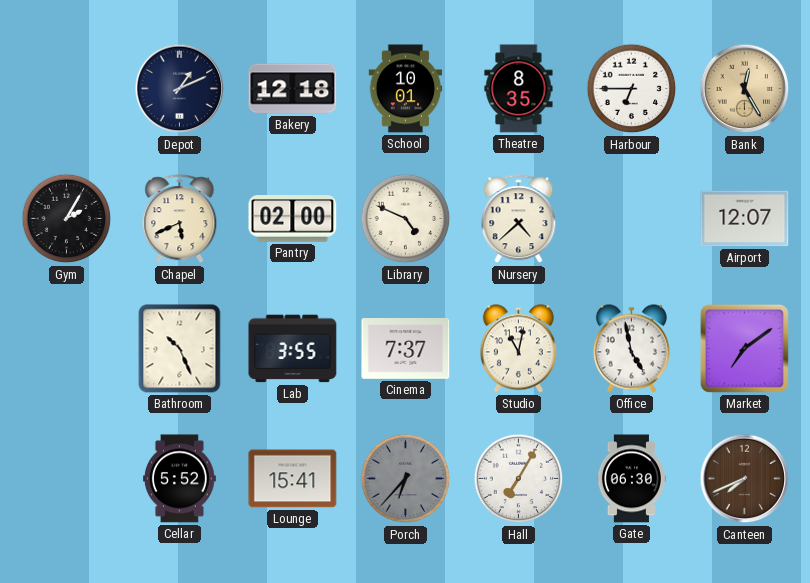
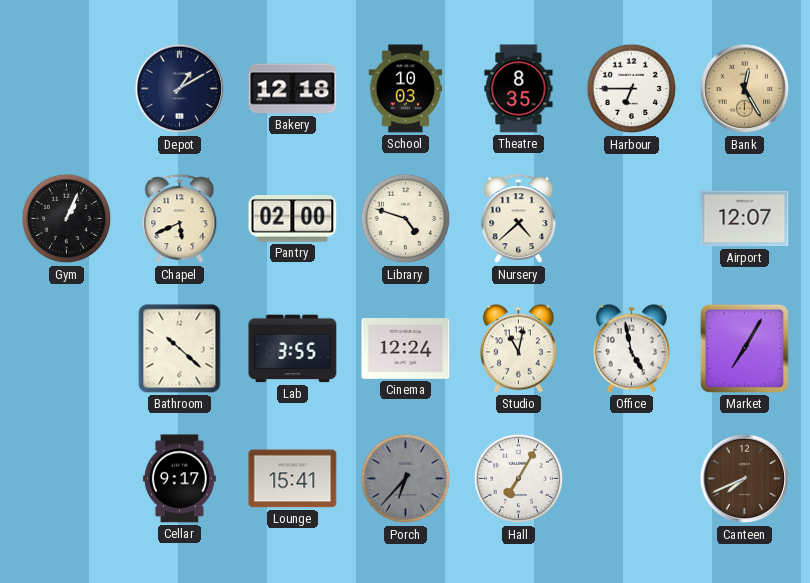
Depot: 1:11 -> 1:10 (180, 89)
School: 10:01 -> 10:03 (406, 89)
Gym: 2:05 -> 1:04 (67, 219)
Library: 4:49 -> 4:48 (406, 219)
Bathroom: 10:26 -> 10:22 (180, 349)
Cinema: 7:37 -> 12:24 (406, 349)
Market: 7:09 -> 7:05 (744, 348)
Cellar: 5:52 -> 9:17 (179, 479)
Gate: 06:30 -> none (631, 479)
